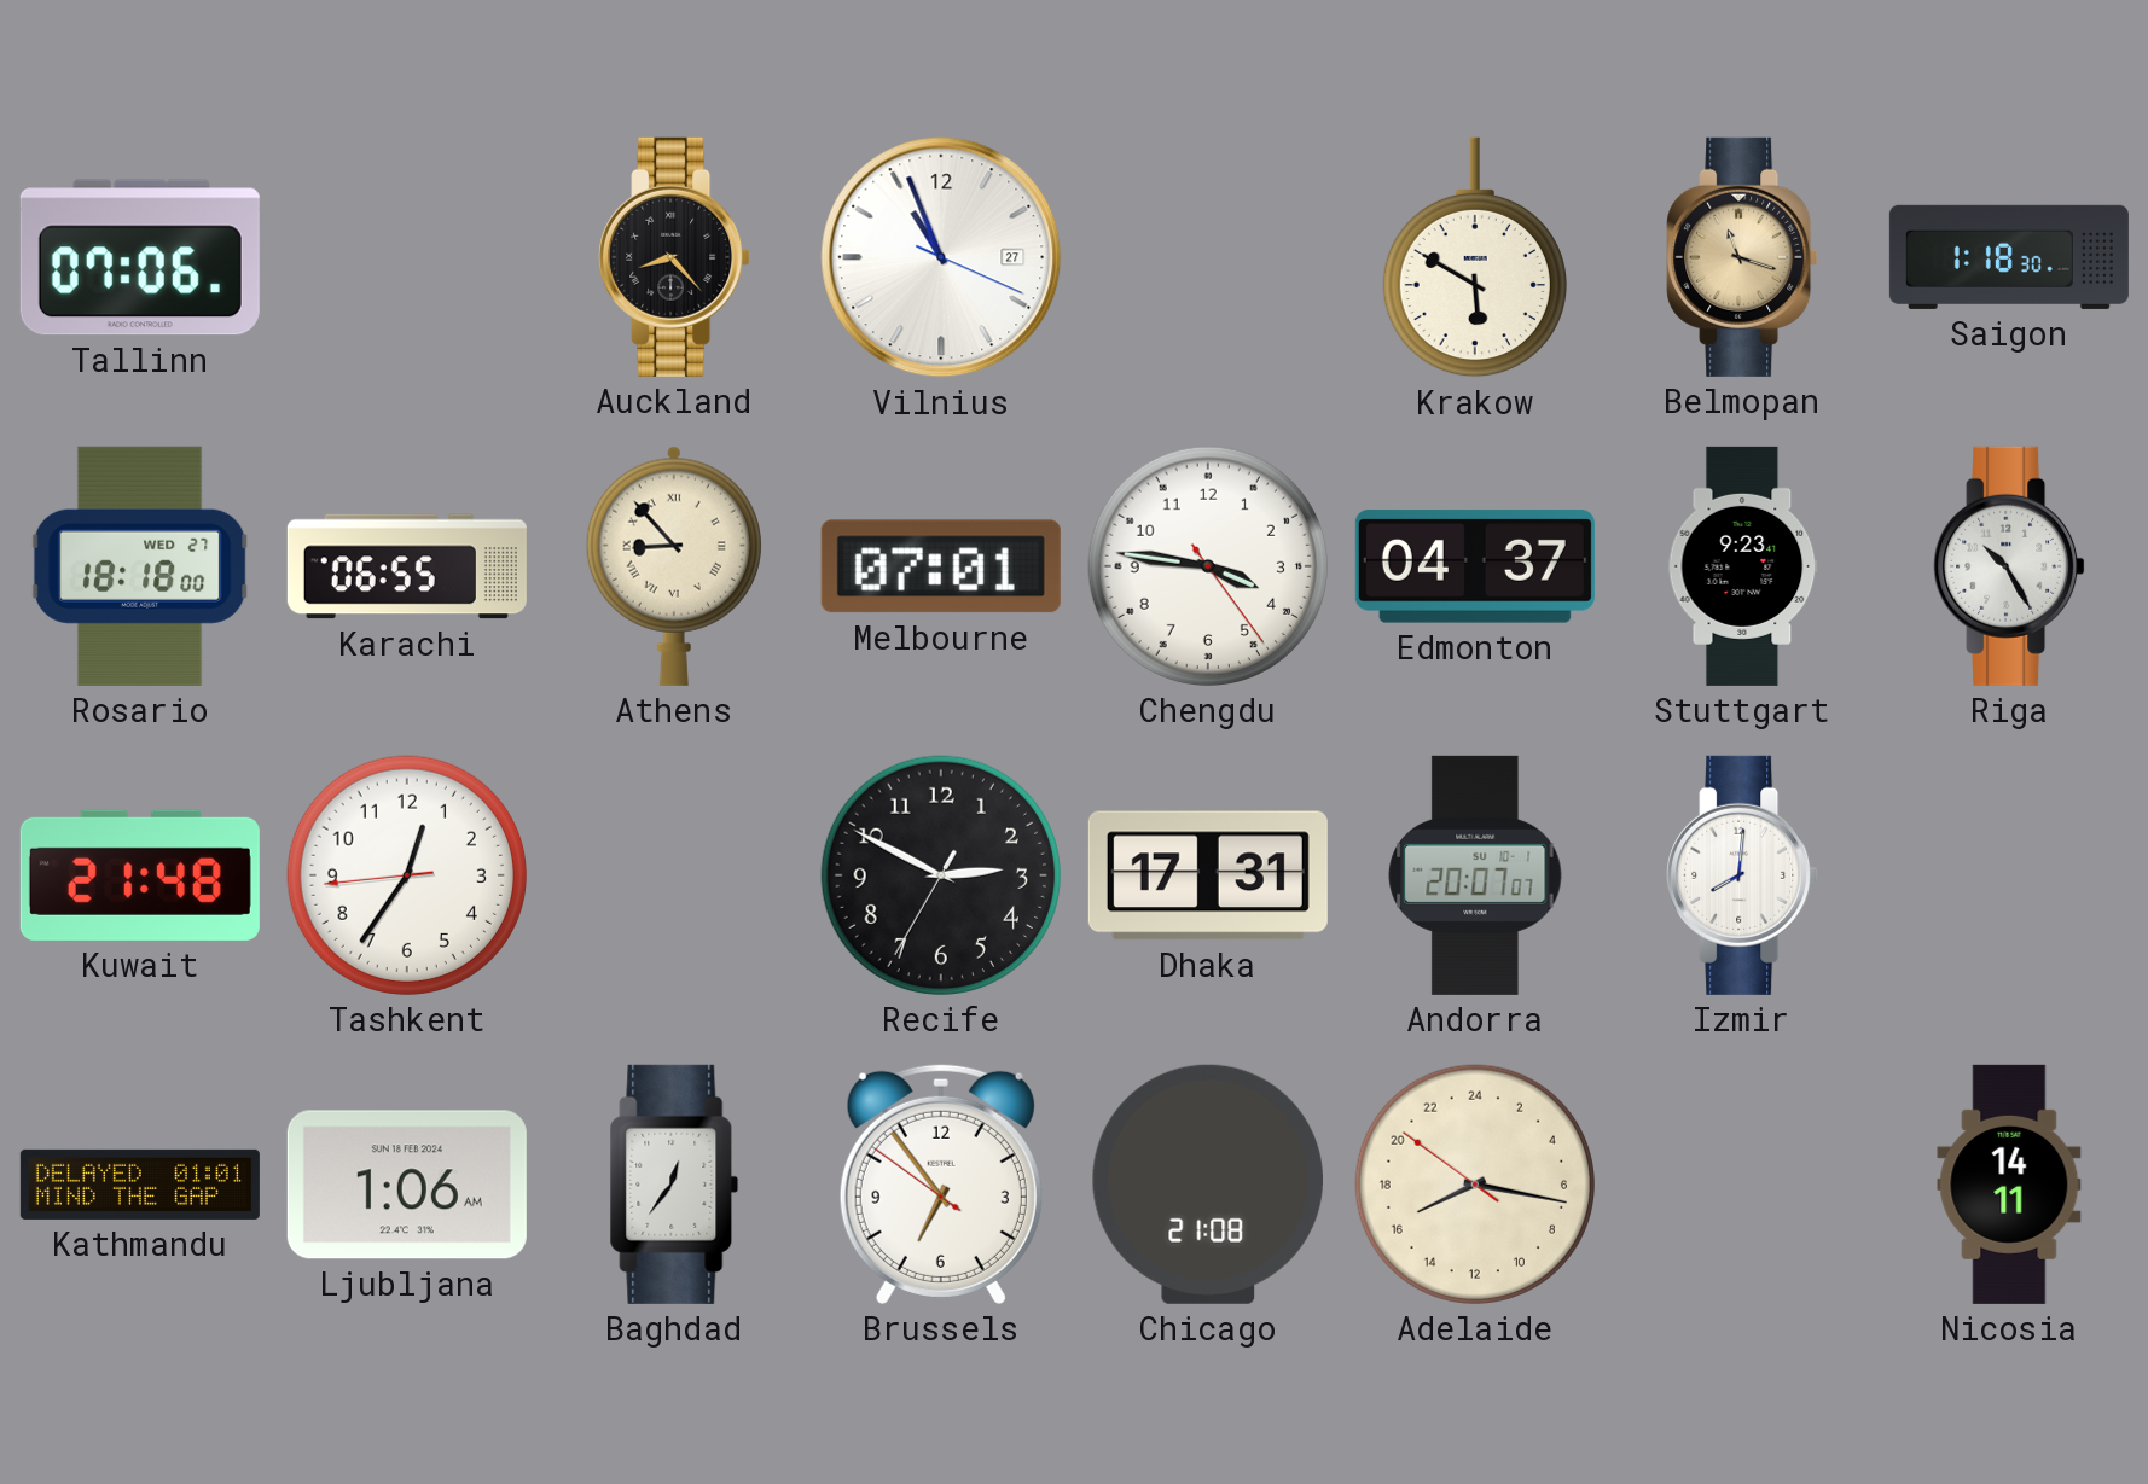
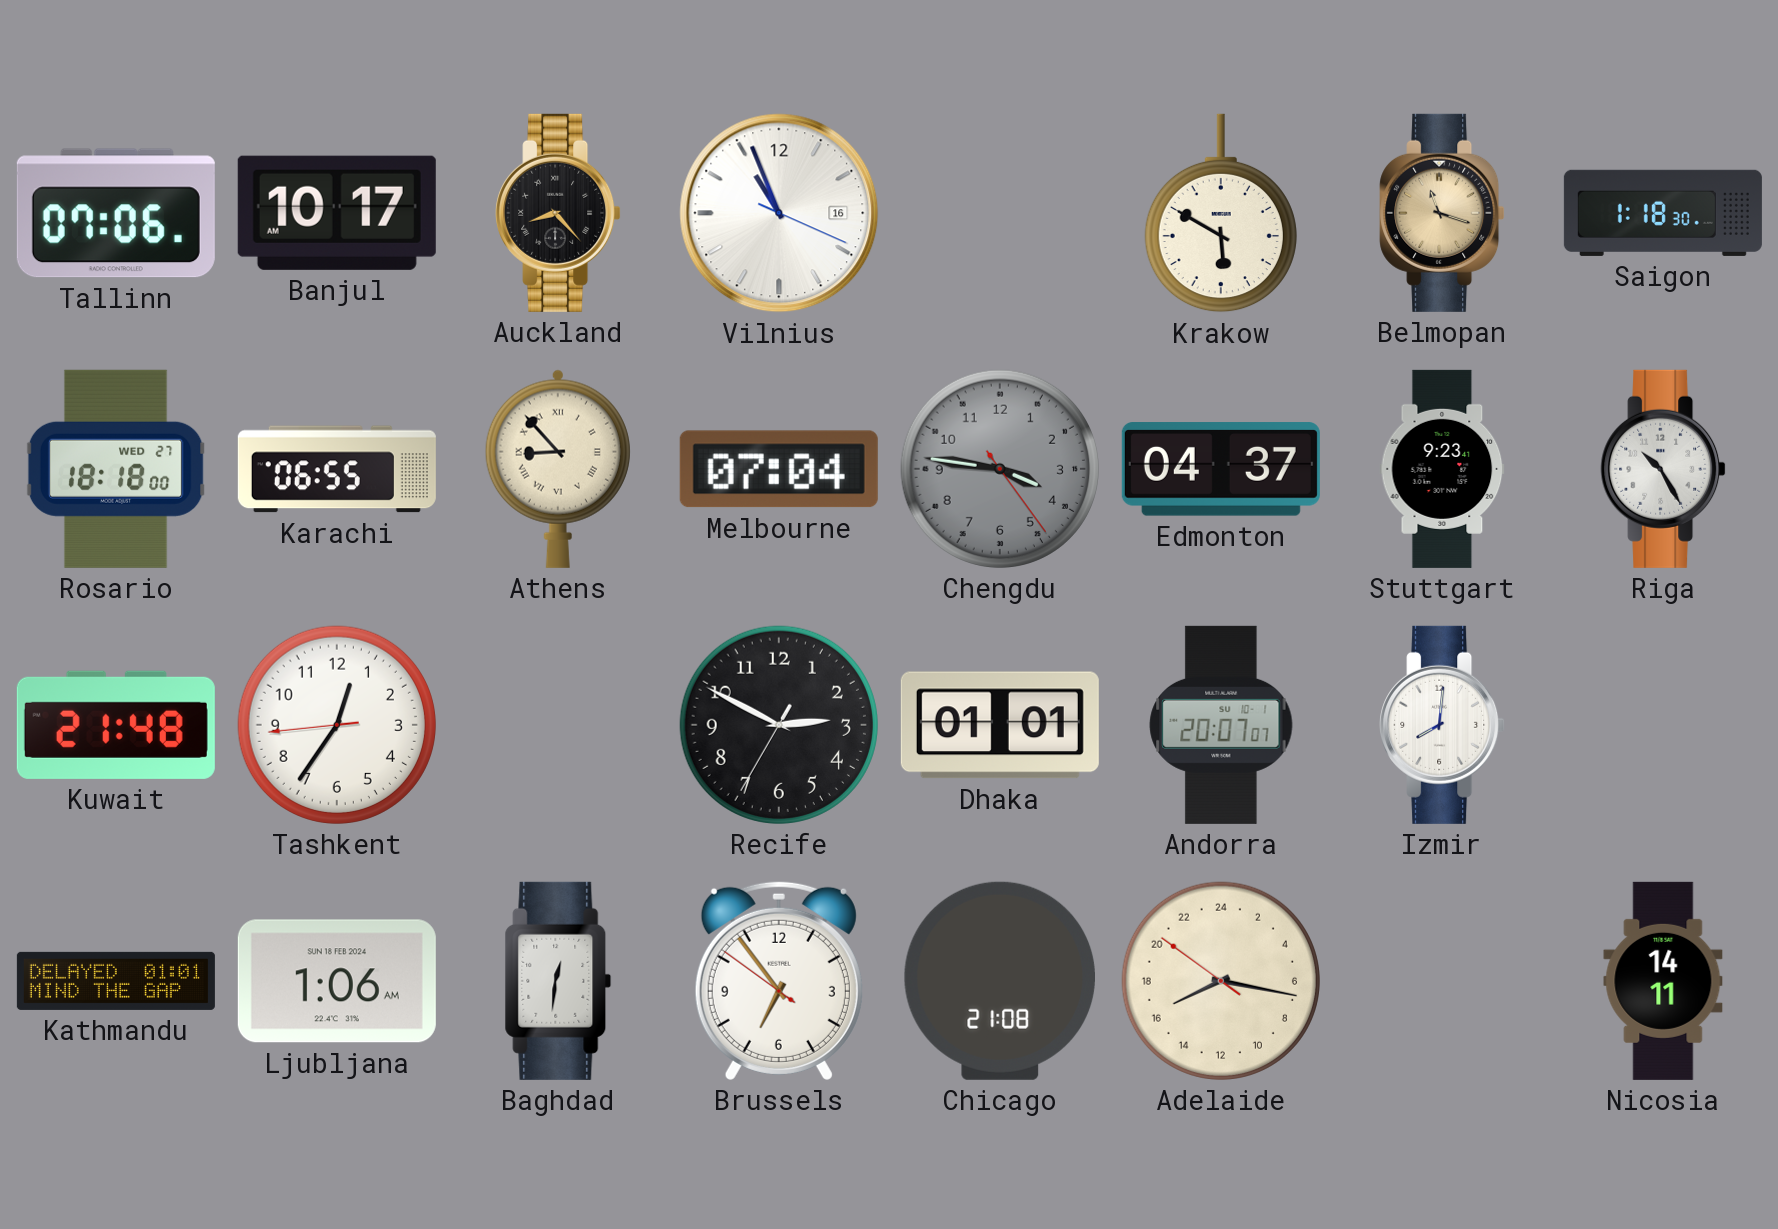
Banjul: none -> 10:17 (337, 213)
Vilnius date: 27 -> 16 (779, 213)
Melbourne: 07:01 -> 07:04 (779, 469)
Chengdu dial: white -> grey (1000, 469)
Dhaka: 17:31 -> 01:01 (1000, 725)
Baghdad: 12:36 -> 12:31 (558, 981)
